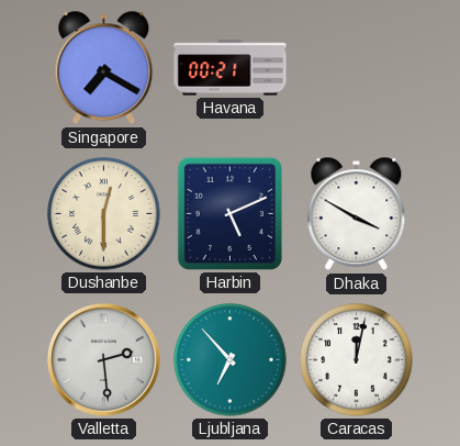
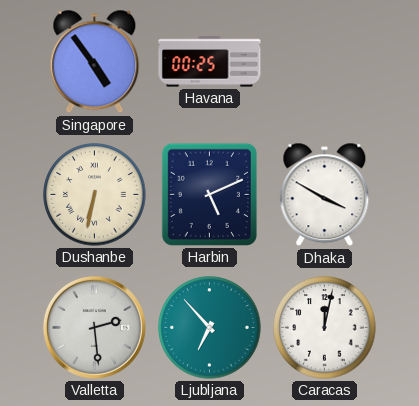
Singapore: 7:20 -> 4:54 (95, 62)
Havana: 00:21 -> 00:25 (210, 62)
Dushanbe: 12:30 -> 6:32 (95, 195)
